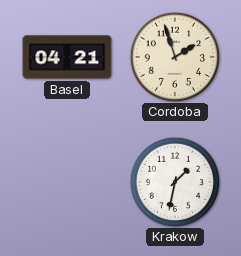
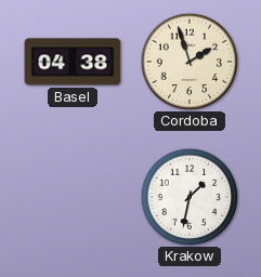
Basel: 04:21 -> 04:38 (73, 62)
